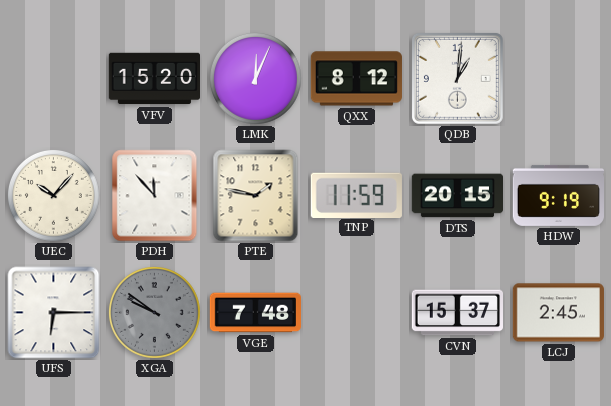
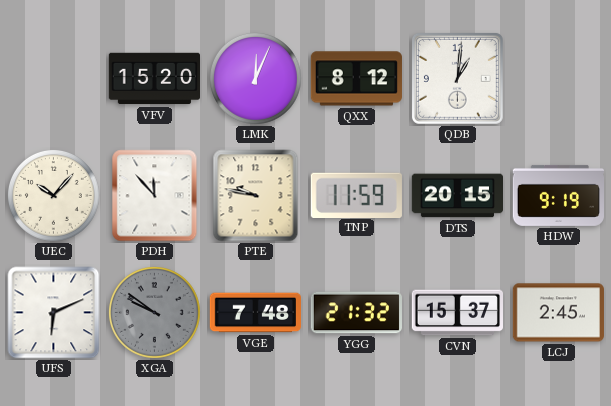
PTE: 1:47 -> 9:47 (256, 196)
UFS: 6:15 -> 6:11 (54, 313)
YGG: none -> 21:32 (356, 313)
